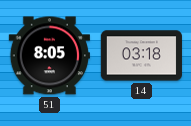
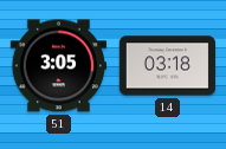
51: 8:05 -> 3:05 (58, 66)
